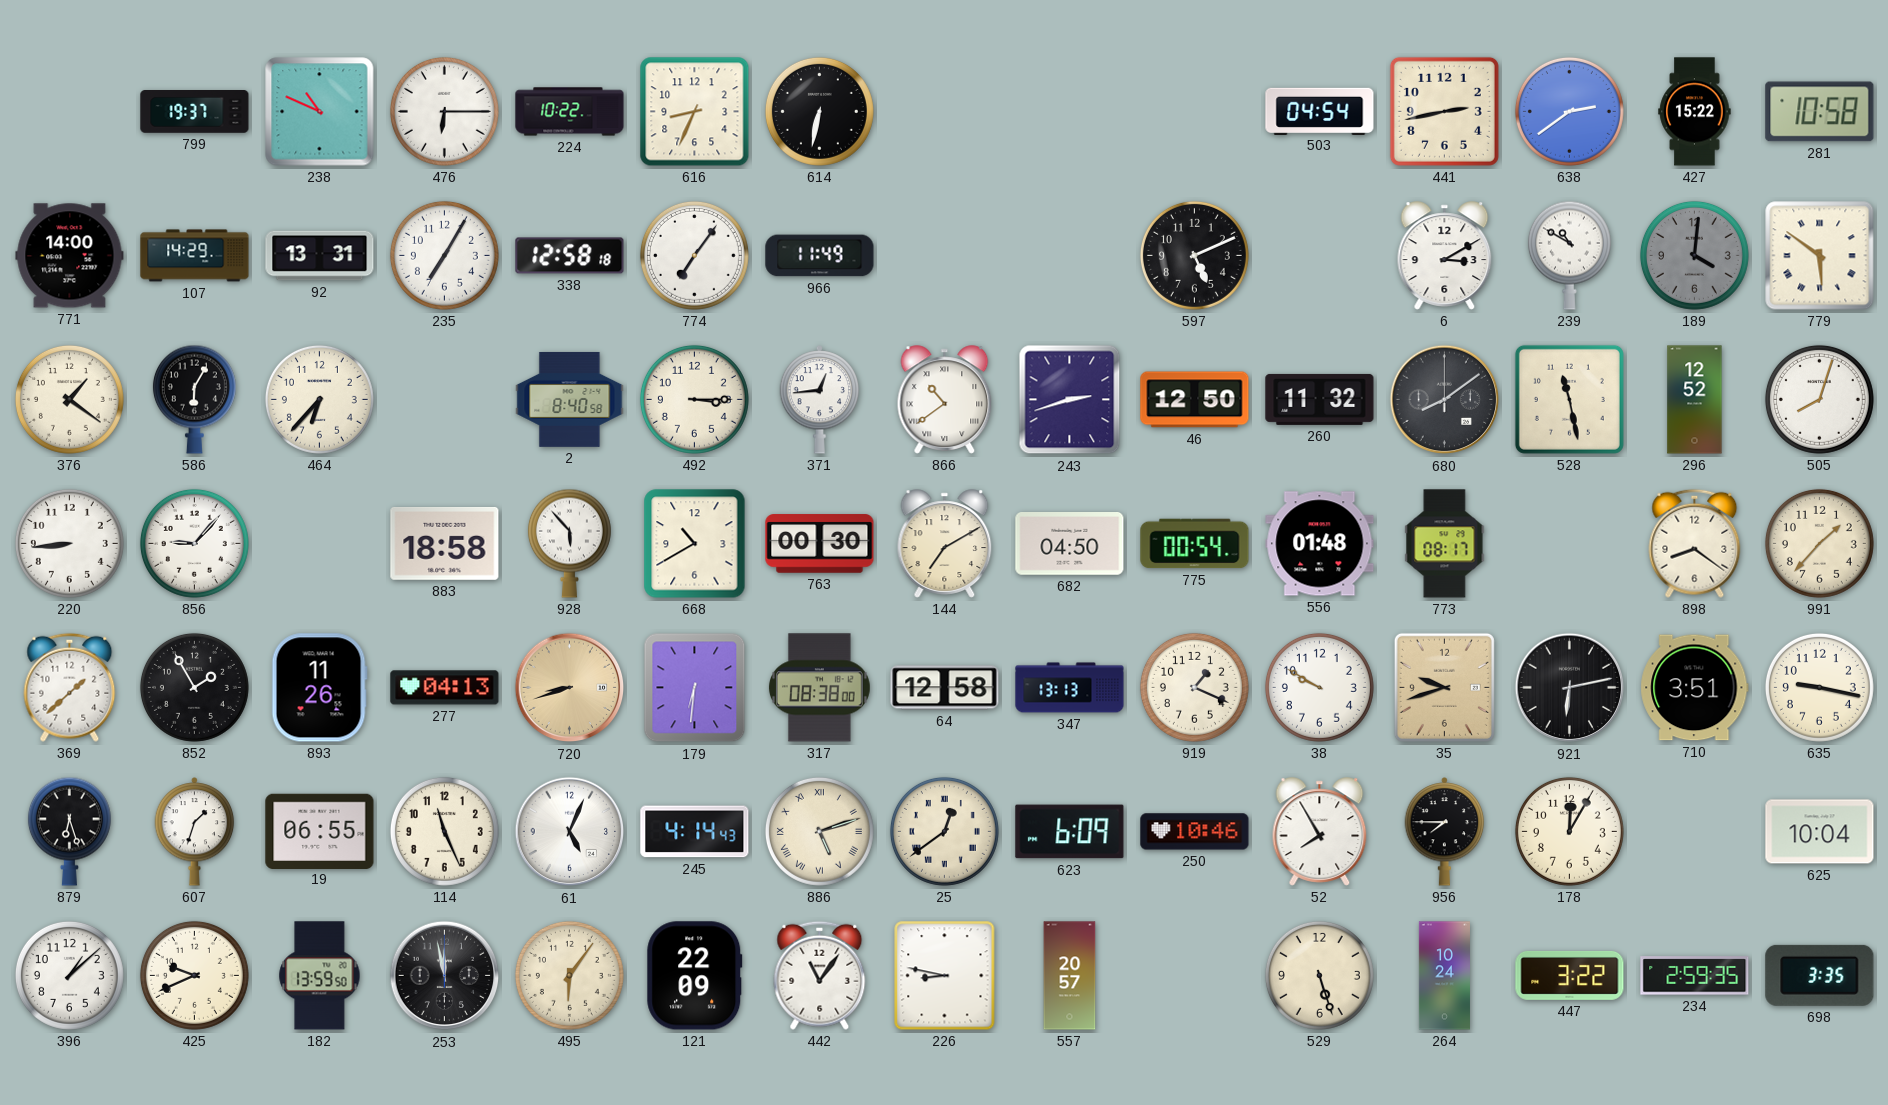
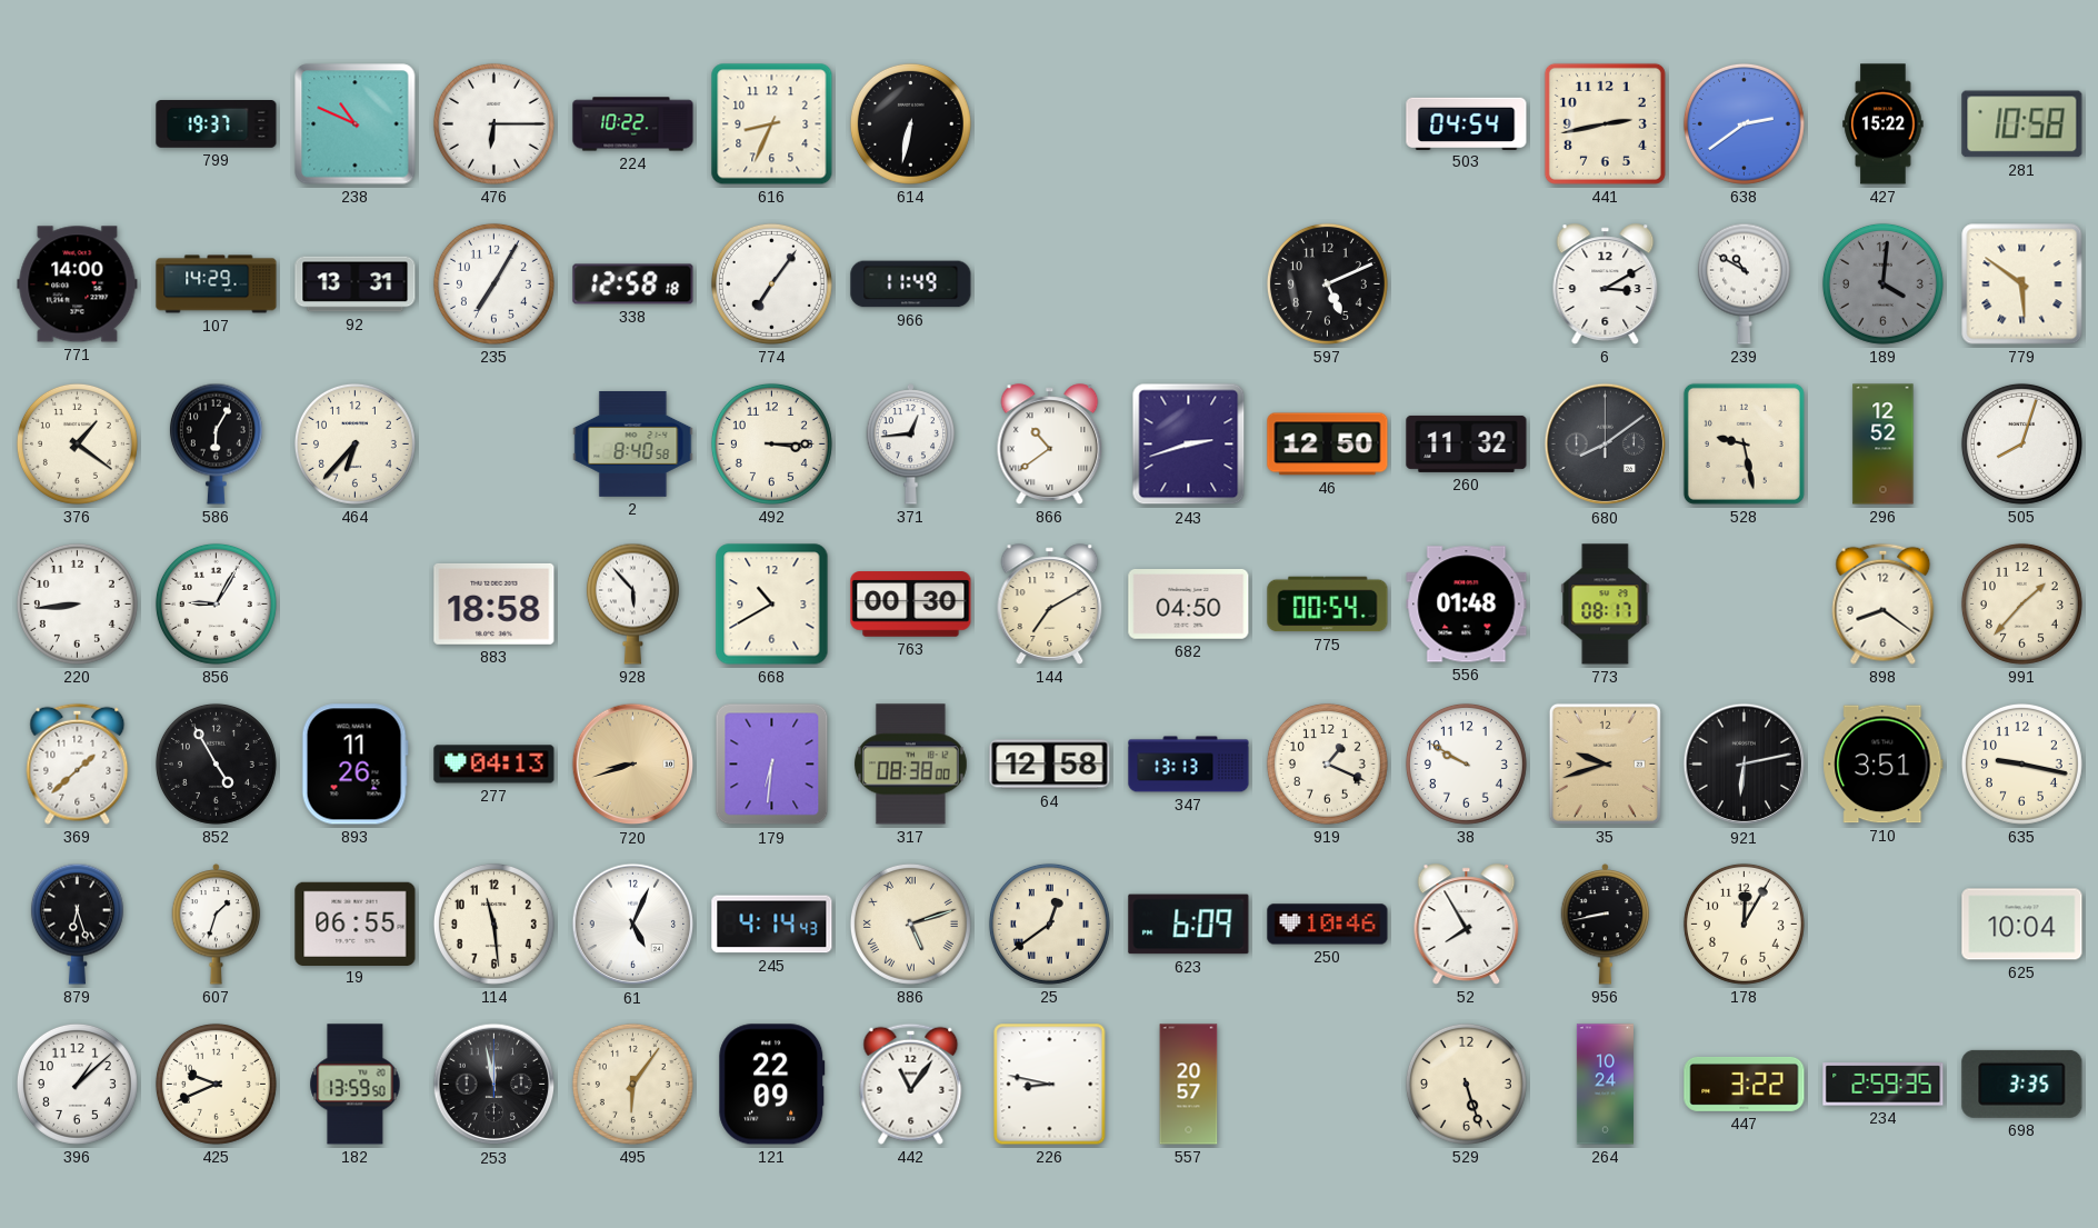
528: 11:28 -> 9:28 (1744, 443)
856: 9:07 -> 9:05 (216, 603)
852: 1:55 -> 4:55 (216, 763)
114: 11:26 -> 11:29 (493, 924)
956: 7:45 -> 8:43 (1606, 925)
